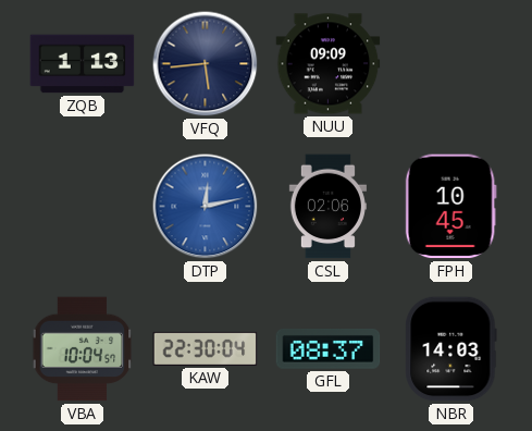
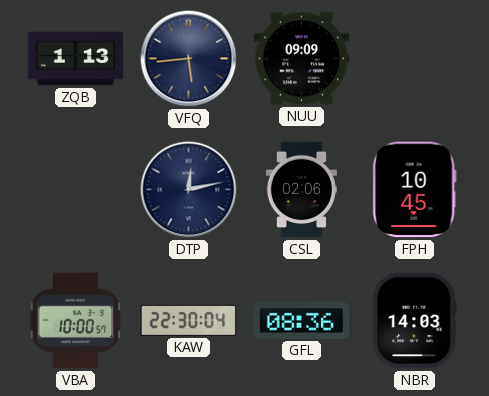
DTP dial: blue -> navy (189, 190)
VBA: 10:04 -> 10:00 (76, 321)
GFL: 08:37 -> 08:36 (302, 320)
